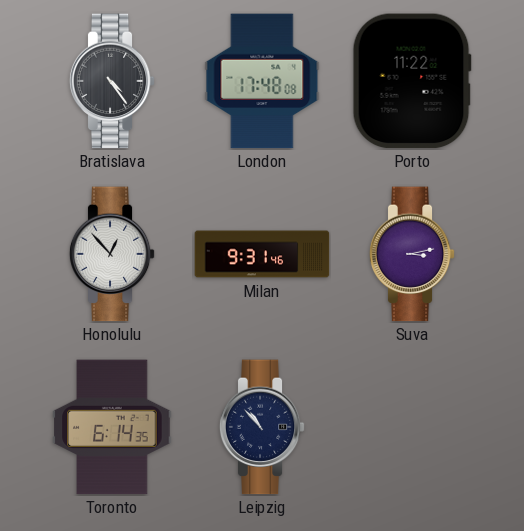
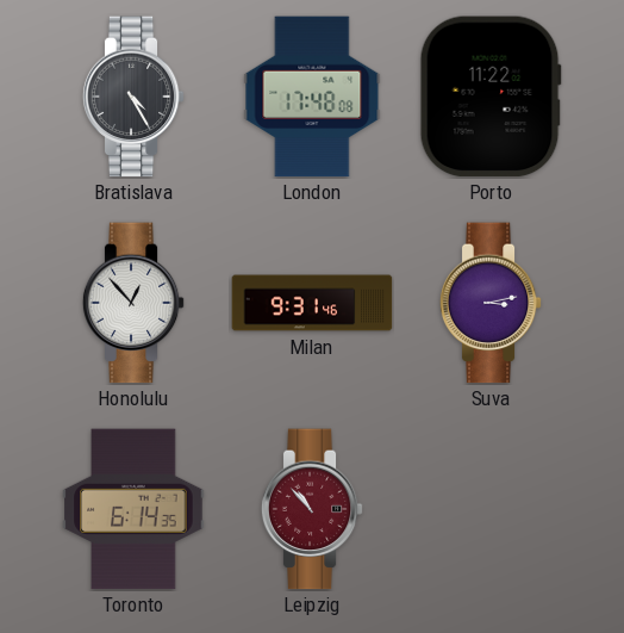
Bratislava: 4:24 -> 4:25 (133, 97)
Leipzig dial: navy -> burgundy (312, 509)
